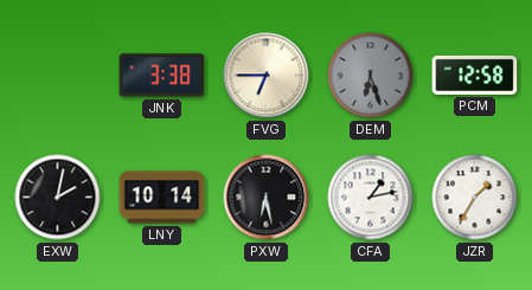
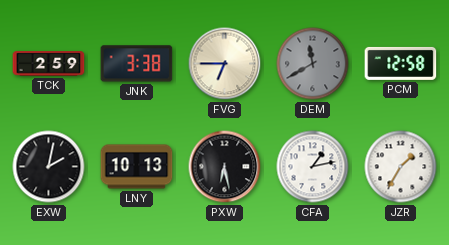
TCK: none -> 2:59 (49, 64)
DEM: 6:27 -> 11:40 (313, 64)
LNY: 10:14 -> 10:13 (137, 167)
